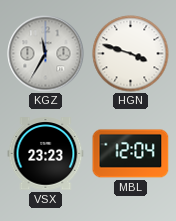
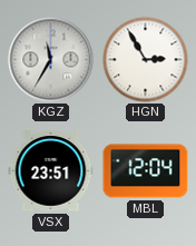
HGN: 3:48 -> 2:55 (146, 60)
VSX: 23:23 -> 23:51 (51, 171)
